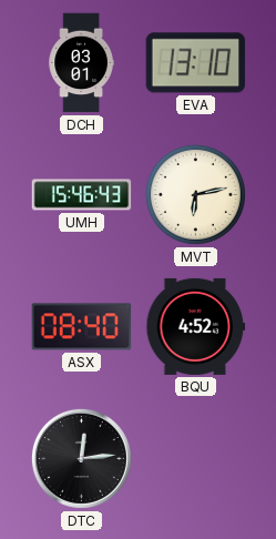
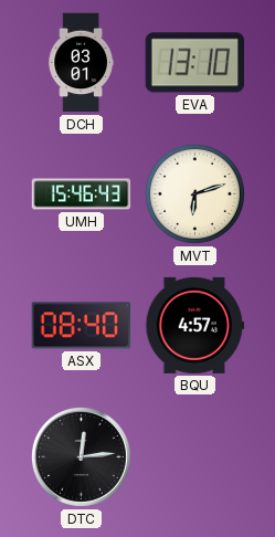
MVT: 6:13 -> 6:12 (194, 193)
BQU: 4:52 -> 4:57 (195, 325)
